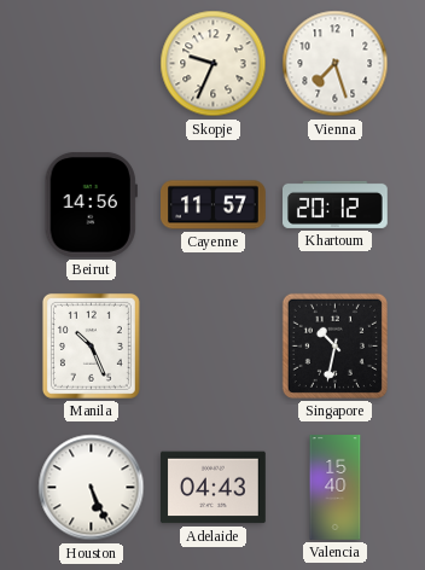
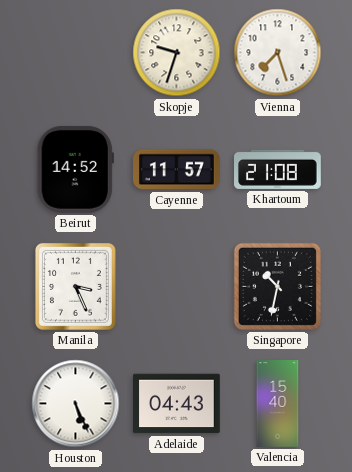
Skopje: 9:34 -> 9:33 (177, 53)
Beirut: 14:56 -> 14:52 (75, 169)
Khartoum: 20:12 -> 21:08 (278, 169)
Manila: 10:26 -> 3:26 (75, 286)
